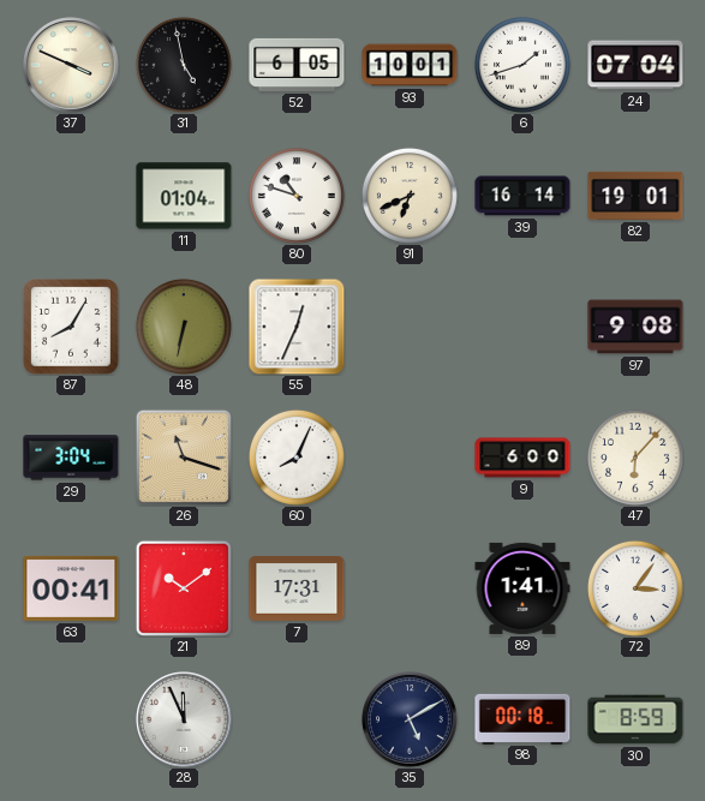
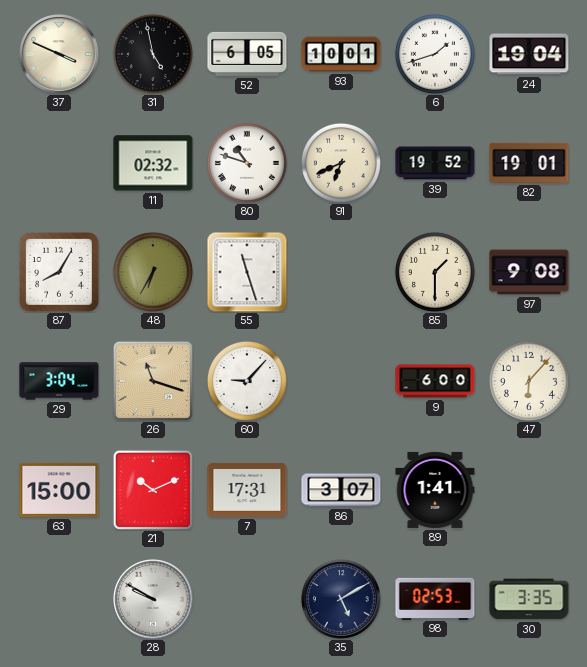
24: 07:04 -> 19:04 (529, 54)
11: 01:04 -> 02:32 (153, 163)
39: 16:14 -> 19:52 (435, 163)
48: 6:32 -> 6:35 (153, 272)
55: 12:34 -> 11:27 (247, 272)
85: none -> 1:30 (435, 272)
60: 8:04 -> 9:07 (247, 381)
63: 00:41 -> 15:00 (59, 490)
21: 10:09 -> 10:11 (153, 490)
86: none -> 3:07 (341, 490)
72: 3:06 -> none (635, 588)
28: 11:56 -> 9:50 (153, 599)
98: 00:18 -> 02:53 (435, 598)
30: 8:59 -> 3:35 (529, 599)
